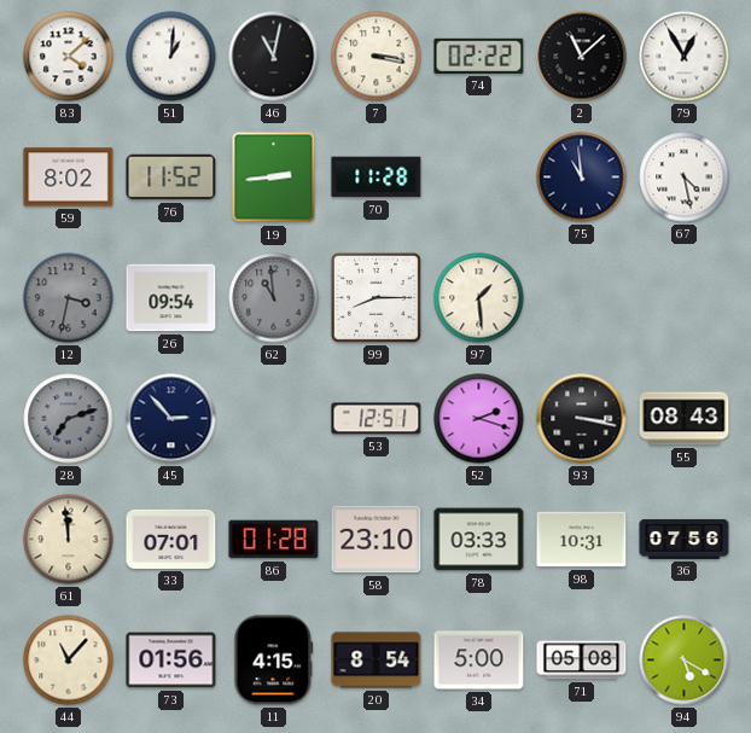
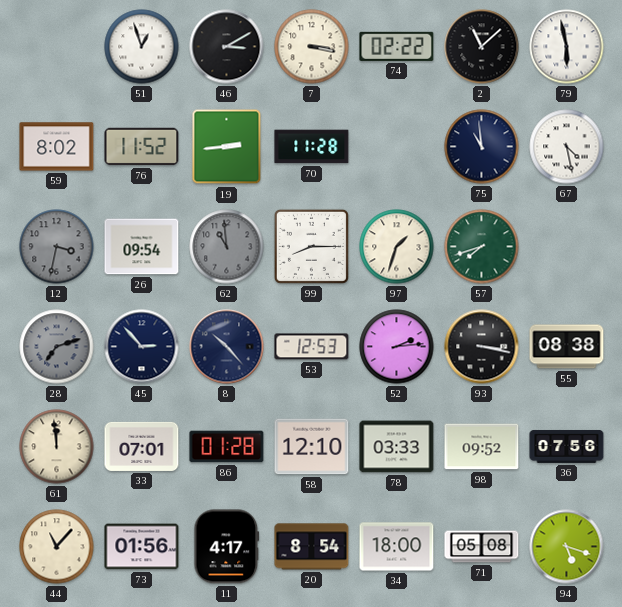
83: 4:08 -> none (69, 57)
51: 1:01 -> 12:57 (142, 47)
46: 11:02 -> 3:10 (227, 47)
79: 12:55 -> 5:58 (567, 47)
97: 1:29 -> 1:33 (397, 247)
57: none -> 7:42 (482, 247)
8: none -> 10:23 (227, 347)
53: 12:51 -> 12:53 (312, 347)
52: 2:18 -> 2:14 (397, 347)
55: 08:43 -> 08:38 (567, 347)
58: 23:10 -> 12:10 (312, 447)
98: 10:31 -> 09:52 (482, 447)
11: 4:15 -> 4:17 (227, 547)
34: 5:00 -> 18:00 (397, 547)
94: 5:20 -> 5:18 (567, 547)
